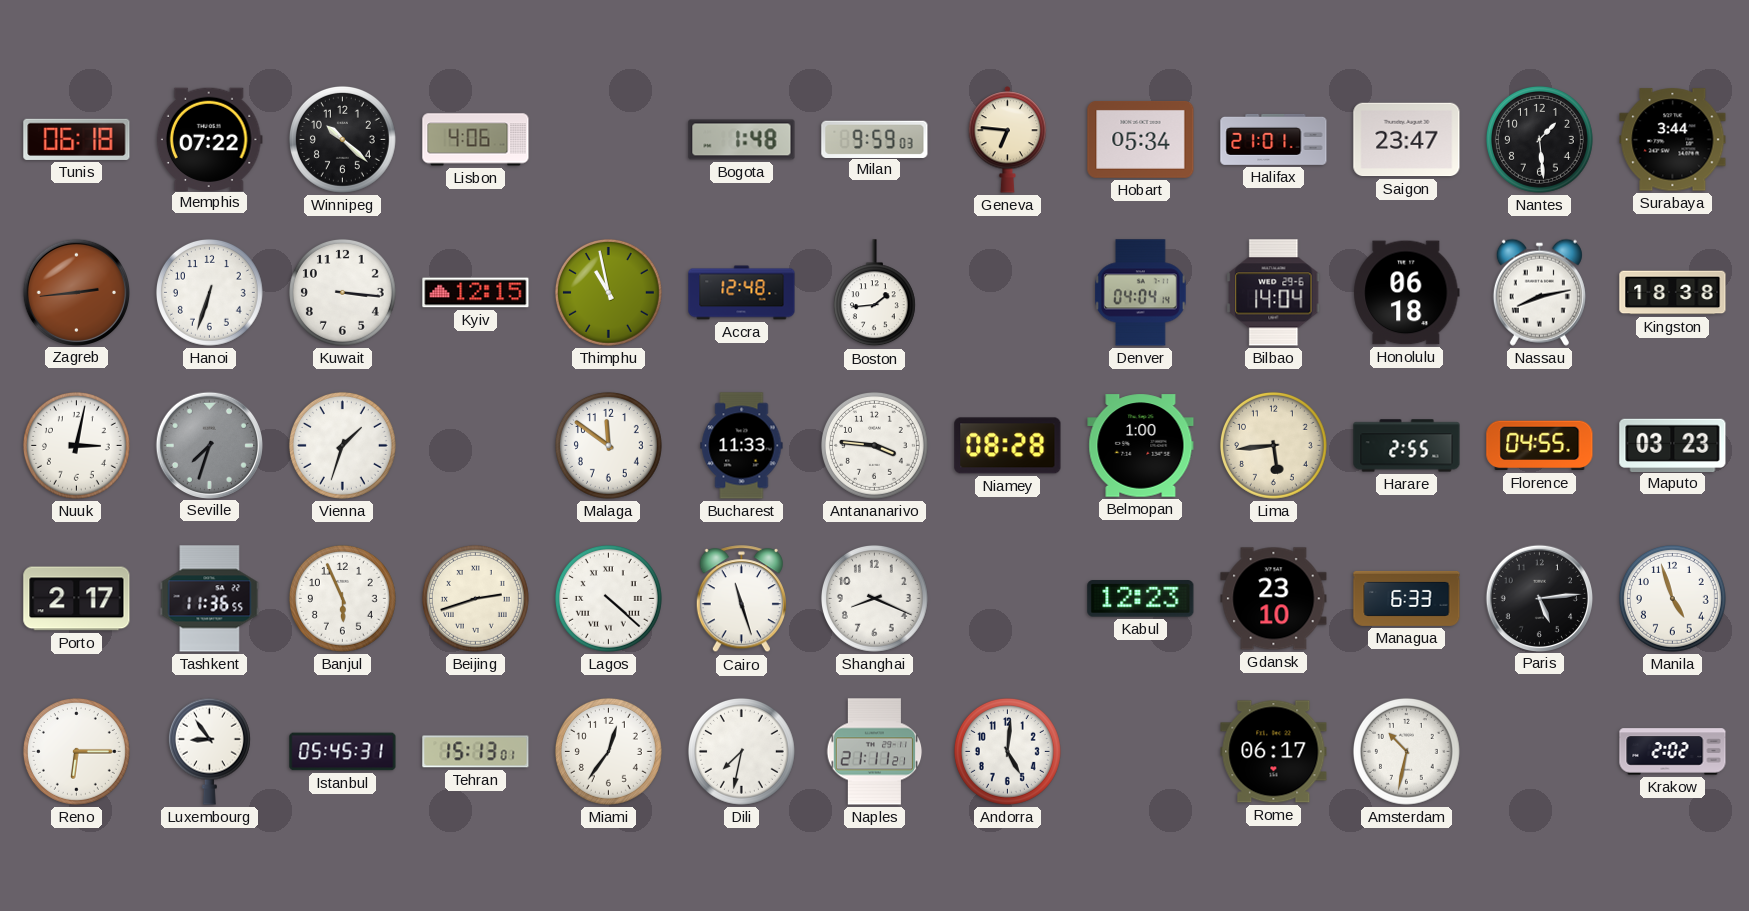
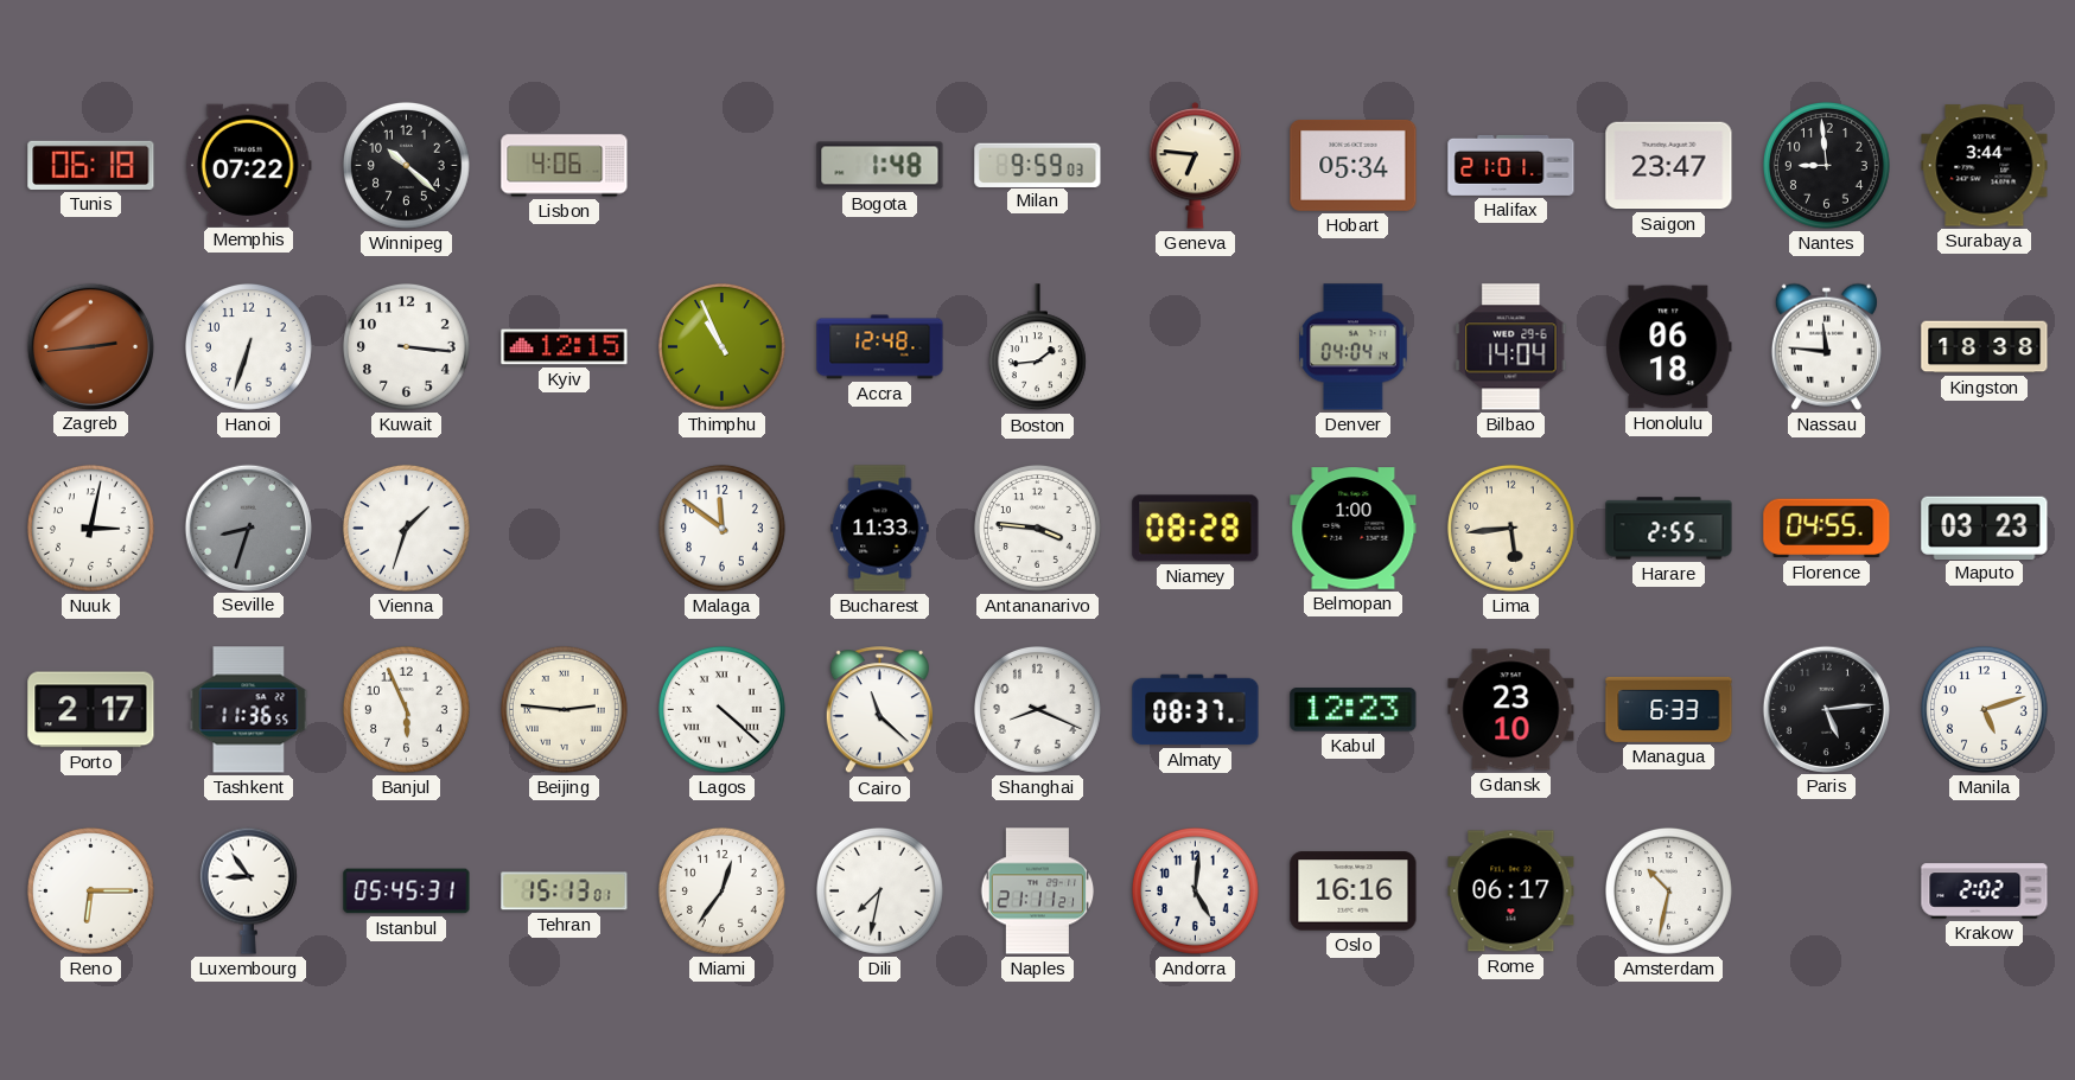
Nantes: 1:29 -> 8:59 (1826, 165)
Thimphu: 10:58 -> 10:56 (721, 346)
Nassau: 8:13 -> 11:46 (1826, 346)
Seville: 7:33 -> 8:33 (248, 528)
Beijing: 2:42 -> 2:46 (564, 709)
Cairo: 11:27 -> 11:22 (879, 710)
Almaty: none -> 08:37 (1196, 710)
Manila: 4:57 -> 5:12 (1984, 709)
Oslo: none -> 16:16 (1354, 892)
